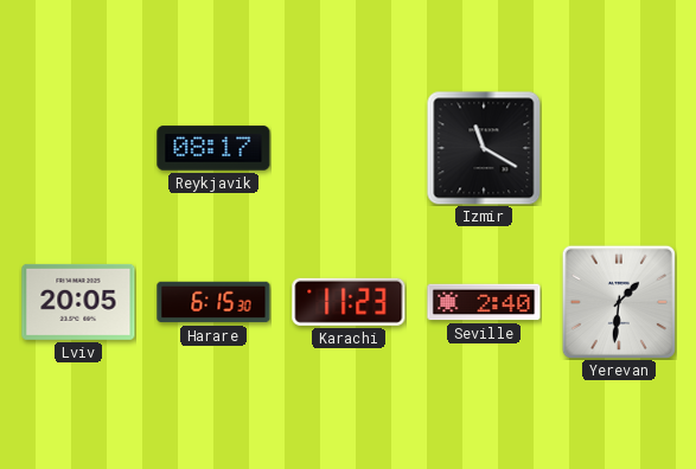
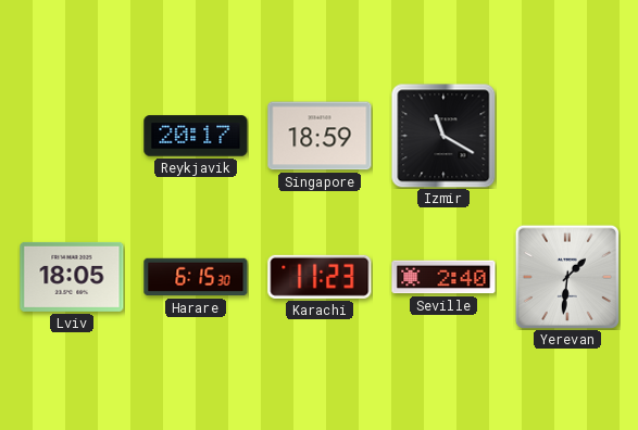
Reykjavik: 08:17 -> 20:17 (196, 136)
Singapore: none -> 18:59 (320, 136)
Lviv: 20:05 -> 18:05 (72, 277)
